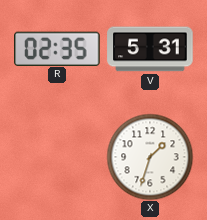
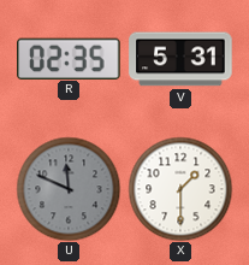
U: none -> 11:49 (69, 189)
X: 1:33 -> 1:30 (180, 189)
